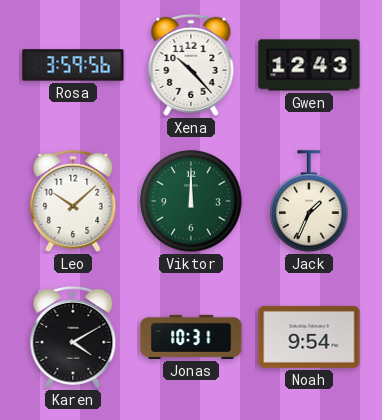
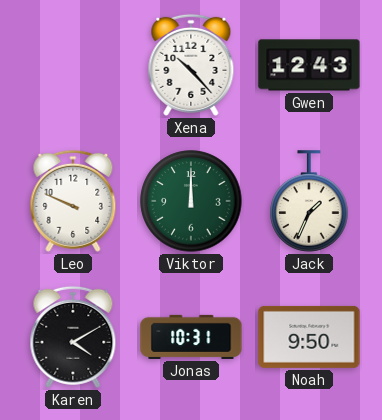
Rosa: 3:59 -> none (73, 65)
Leo: 10:08 -> 9:49 (73, 201)
Noah: 9:54 -> 9:50 (309, 337)
